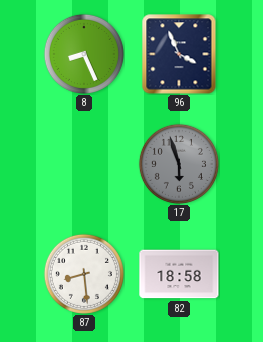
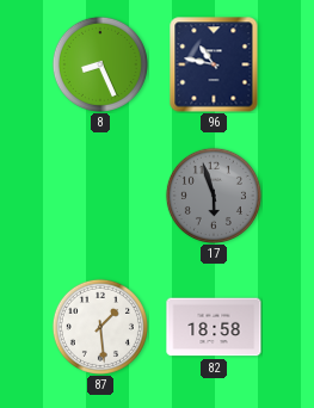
96: 3:56 -> 10:47 (214, 64)
87: 8:29 -> 1:29 (100, 327)
